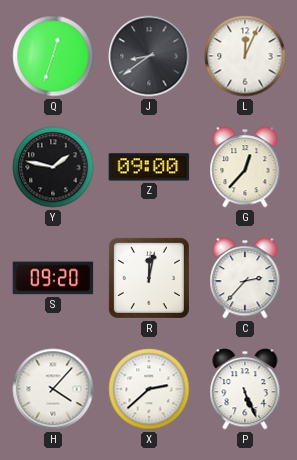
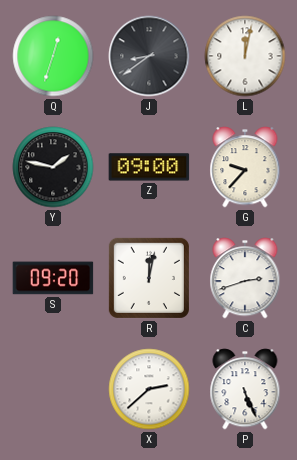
L: 12:04 -> 12:02 (245, 56)
G: 12:37 -> 9:37 (245, 167)
C: 2:37 -> 2:42 (245, 278)
H: 4:07 -> none (53, 389)
